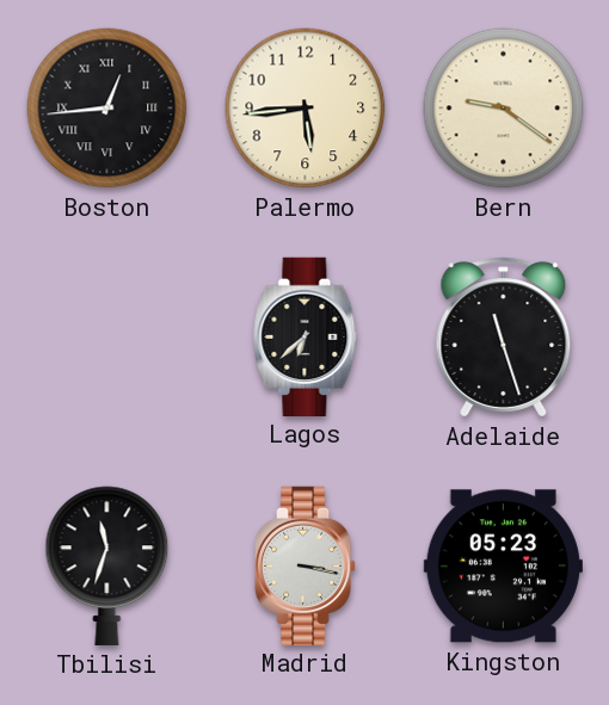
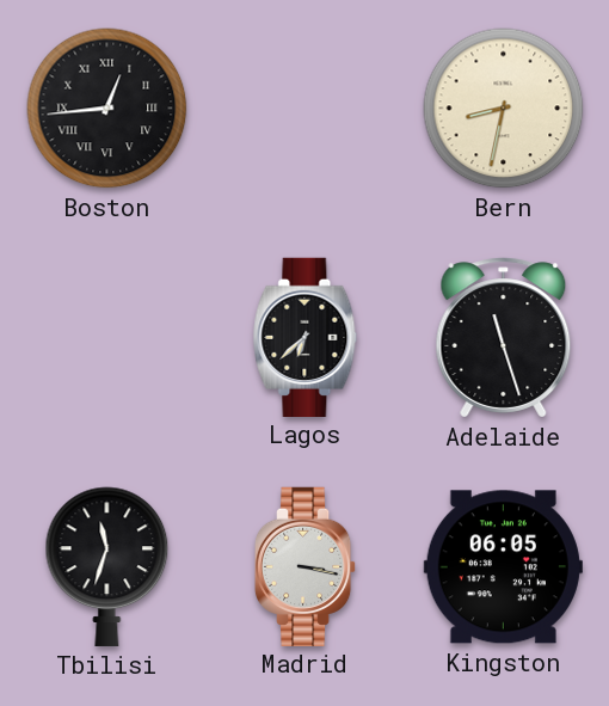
Palermo: 5:44 -> none (306, 109)
Bern: 9:21 -> 8:32 (504, 109)
Kingston: 05:23 -> 06:05 (503, 567)
